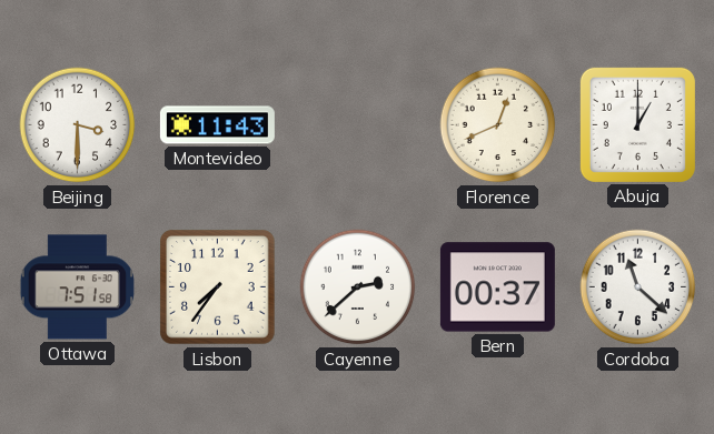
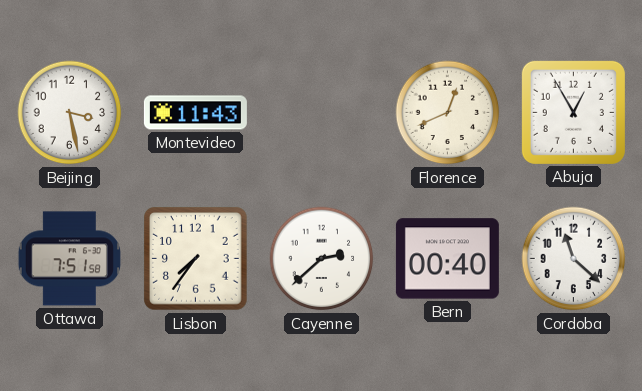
Beijing: 3:30 -> 3:28 (70, 113)
Abuja: 1:00 -> 12:55 (573, 112)
Bern: 00:37 -> 00:40 (447, 259)
